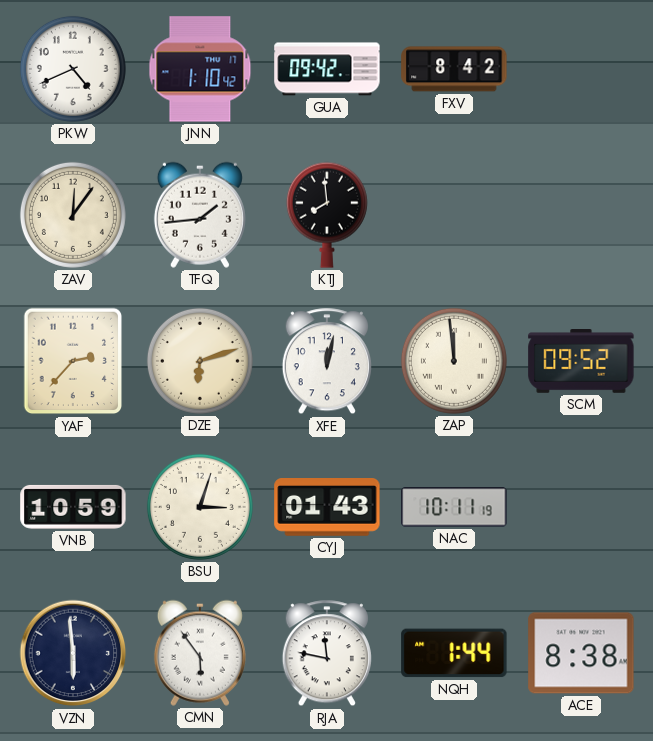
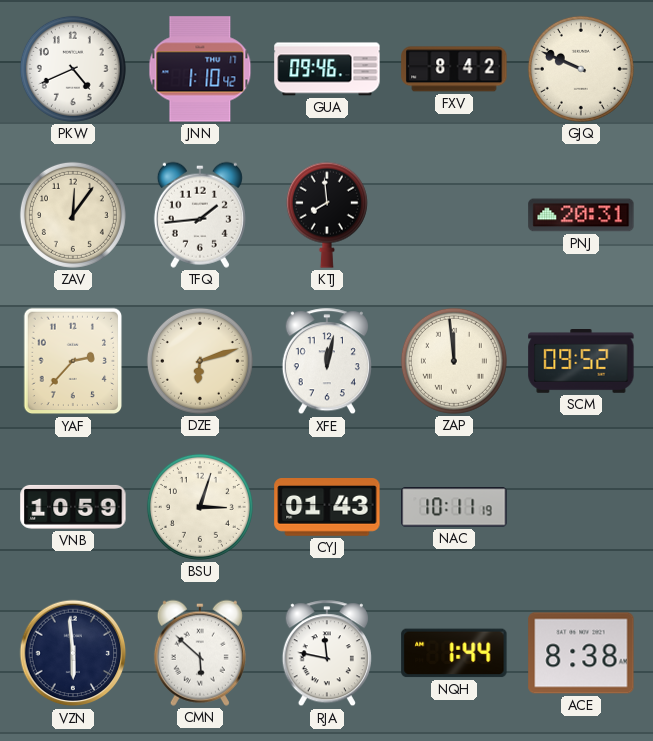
GUA: 09:42 -> 09:46 (327, 69)
GJQ: none -> 9:49 (581, 69)
PNJ: none -> 20:31 (581, 215)
CMN: 5:54 -> 5:52 (200, 653)
